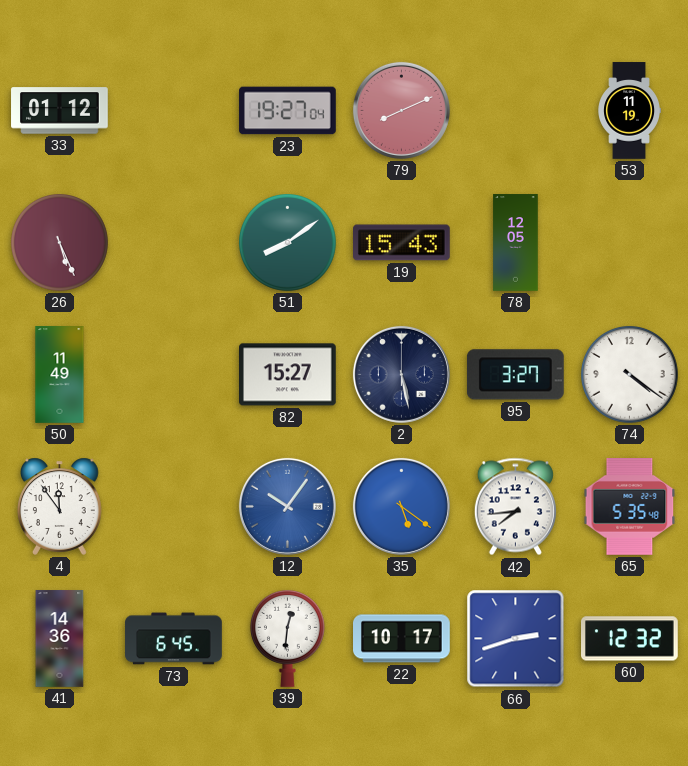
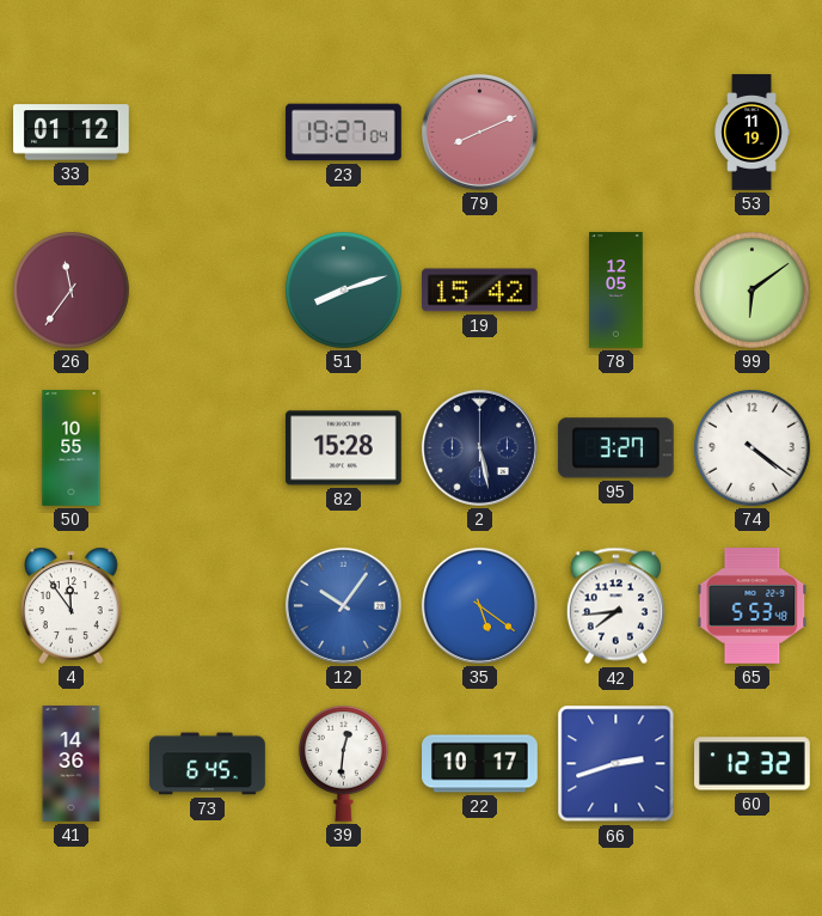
26: 5:26 -> 11:36 (72, 291)
51: 8:09 -> 8:12 (344, 291)
19: 15:43 -> 15:42 (480, 291)
99: none -> 6:09 (753, 291)
50: 11:49 -> 10:55 (72, 448)
82: 15:27 -> 15:28 (344, 448)
65: 5:35 -> 5:53 (753, 606)
